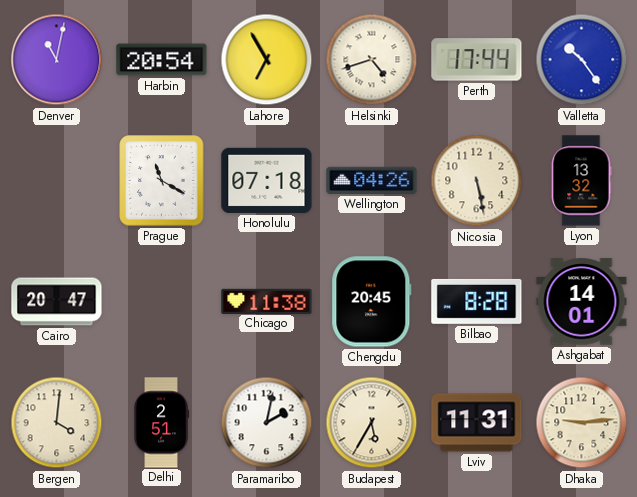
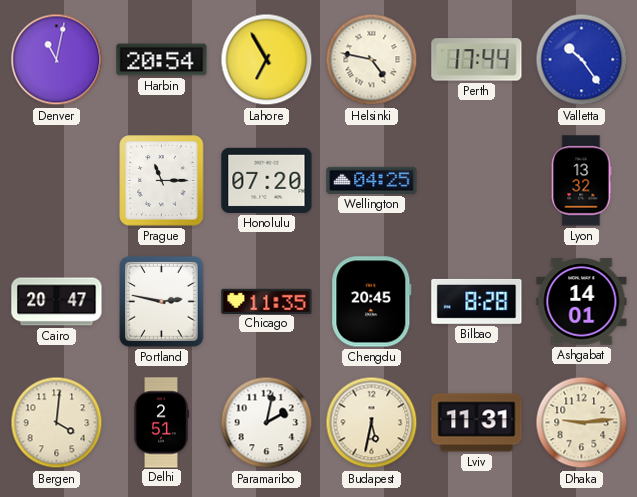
Helsinki: 4:42 -> 4:47 (372, 60)
Prague: 11:20 -> 11:15 (162, 181)
Honolulu: 07:18 -> 07:20 (267, 180)
Wellington: 04:26 -> 04:25 (372, 180)
Nicosia: 5:28 -> none (477, 181)
Portland: none -> 2:47 (162, 302)
Chicago: 11:38 -> 11:35 (267, 301)
Budapest: 5:35 -> 5:32 (372, 423)
